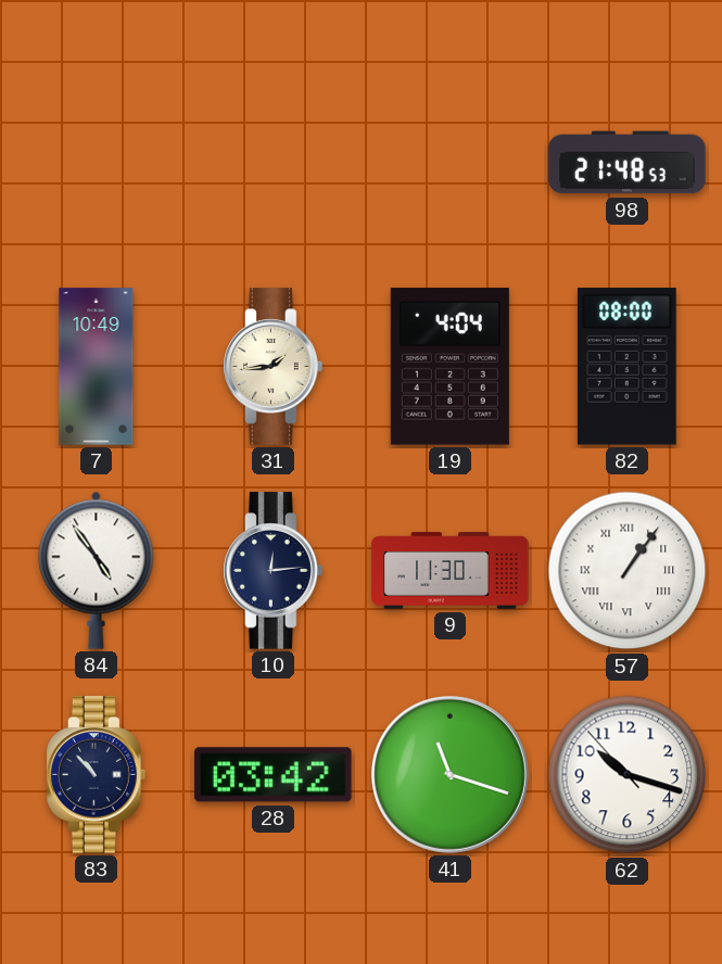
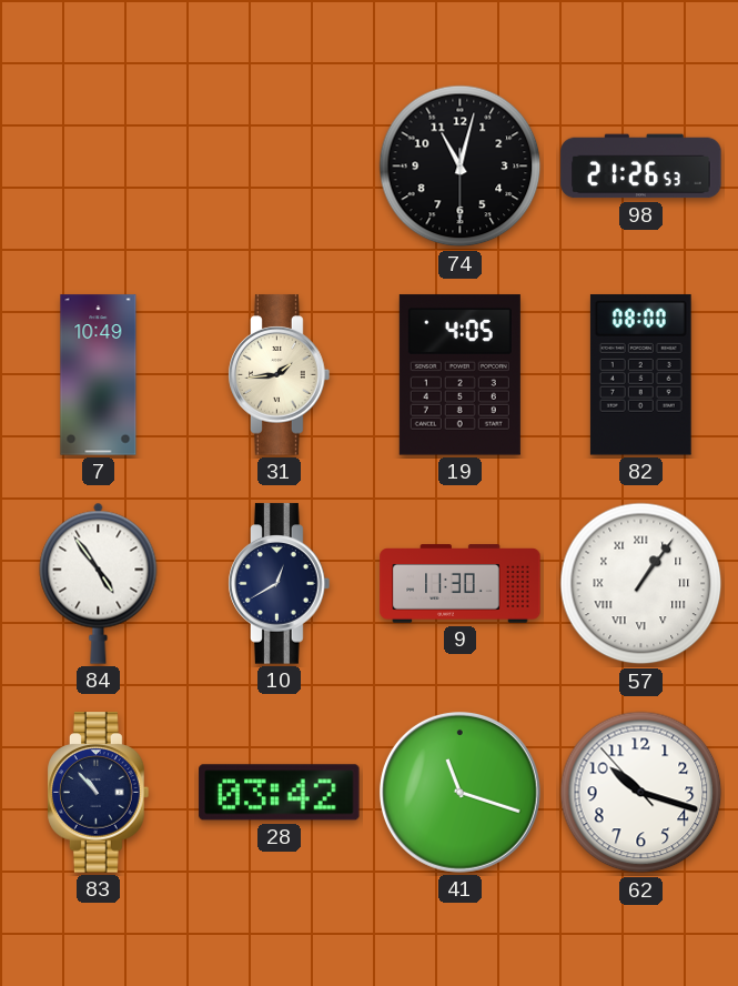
74: none -> 11:02 (461, 167)
98: 21:48 -> 21:26 (641, 167)
19: 4:04 -> 4:05 (459, 375)
10: 12:14 -> 12:40 (280, 584)
